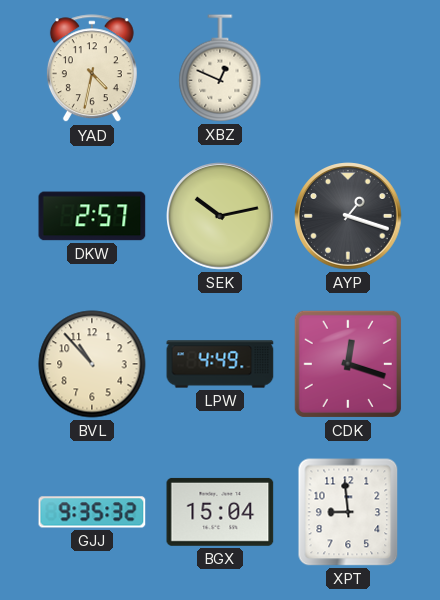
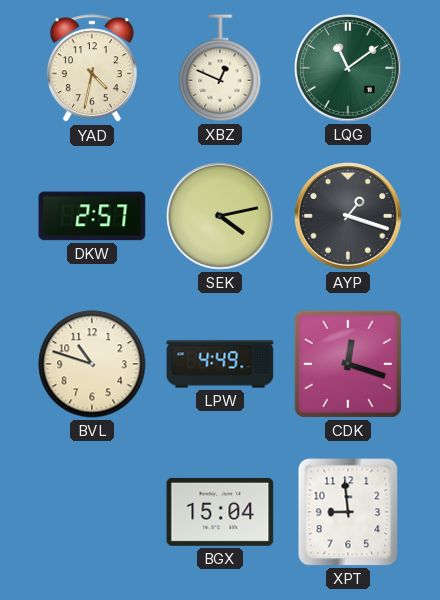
LQG: none -> 11:09 (348, 68)
SEK: 10:13 -> 4:13 (220, 216)
BVL: 10:53 -> 10:48 (92, 364)
GJJ: 9:35 -> none (92, 512)
